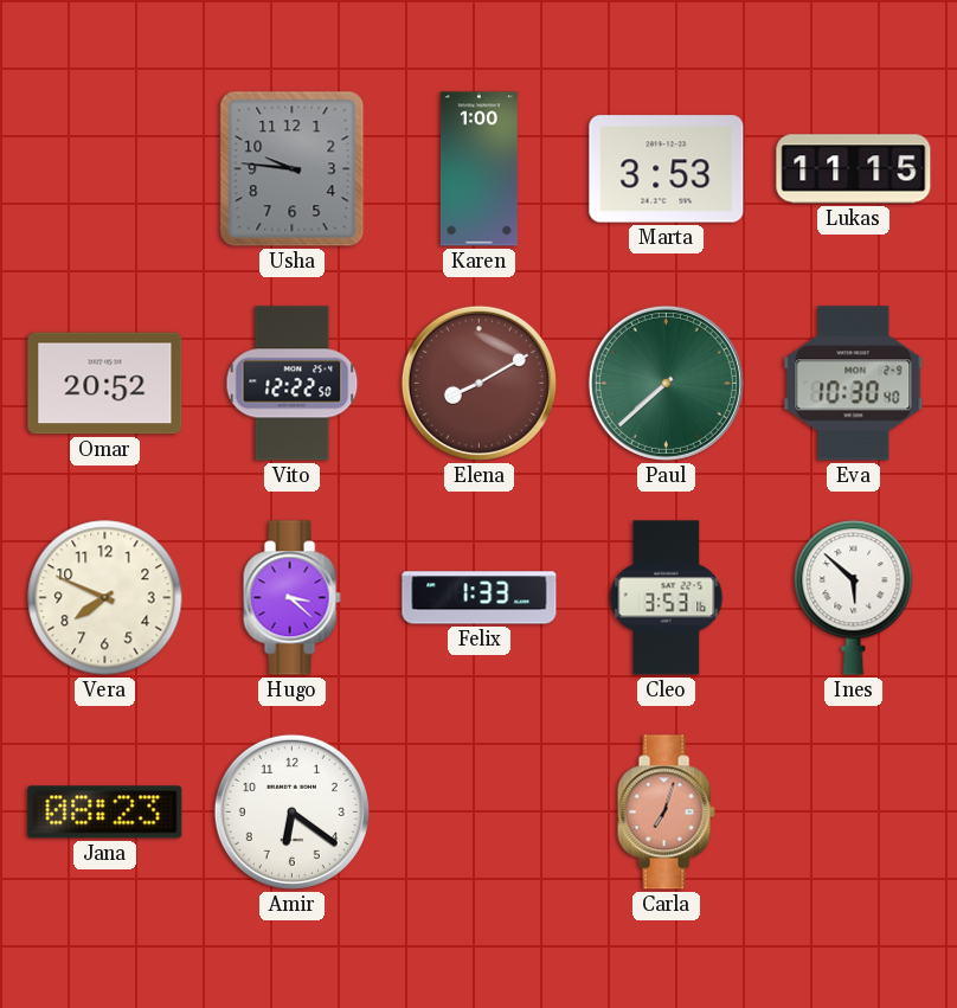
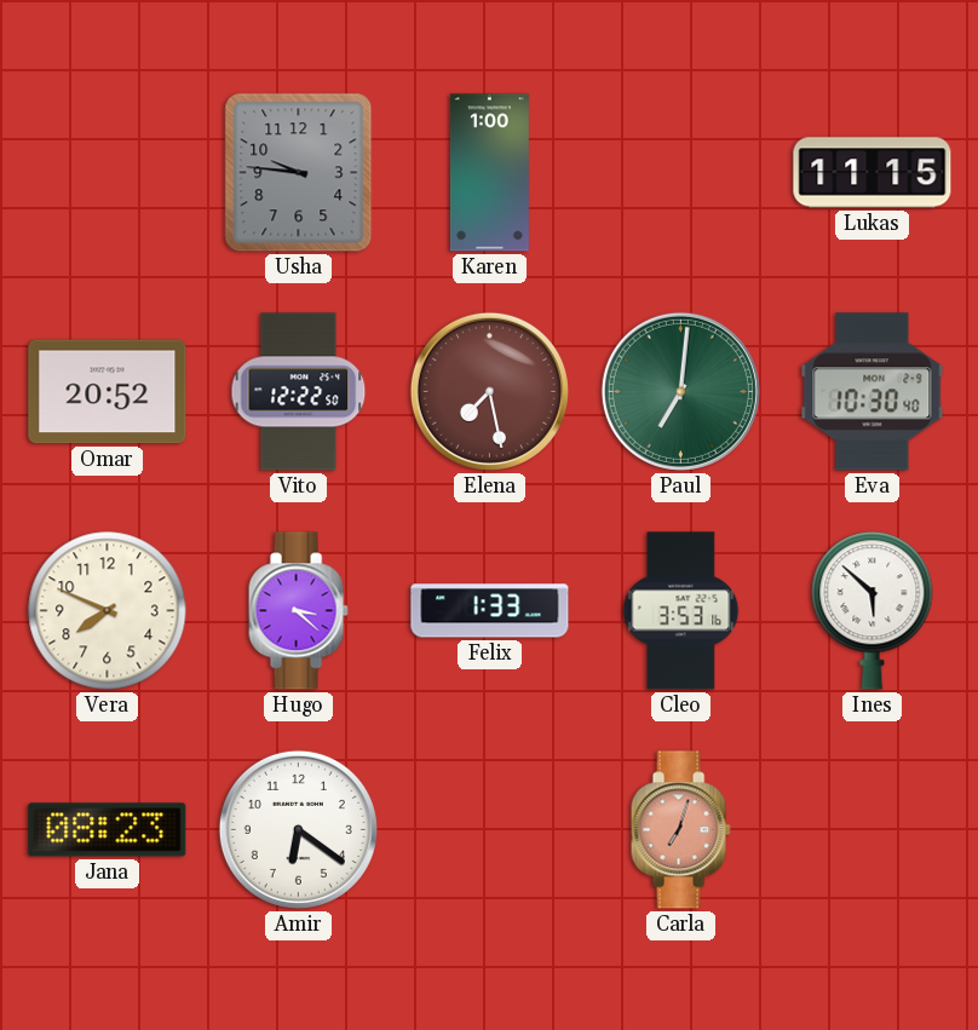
Marta: 3:53 -> none (667, 169)
Elena: 8:10 -> 7:28 (489, 391)
Paul: 7:38 -> 7:01 (680, 391)
